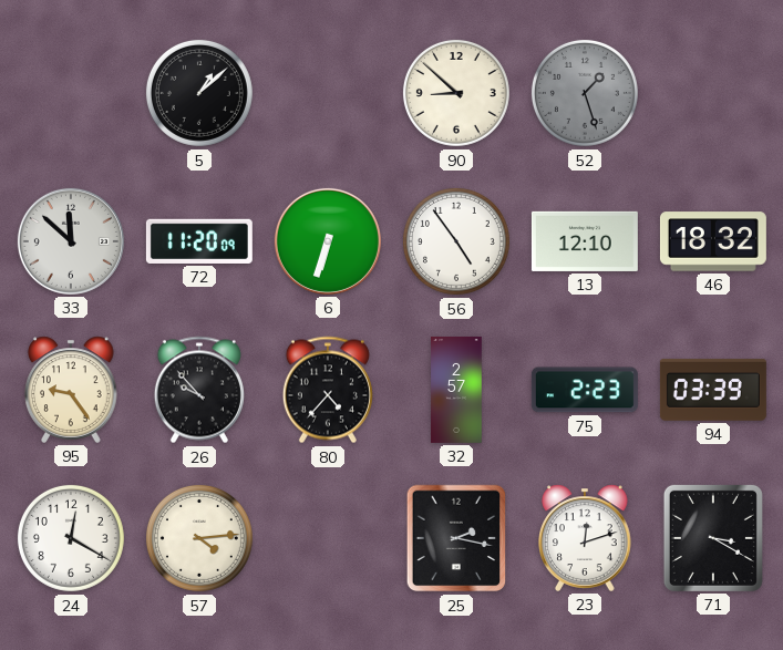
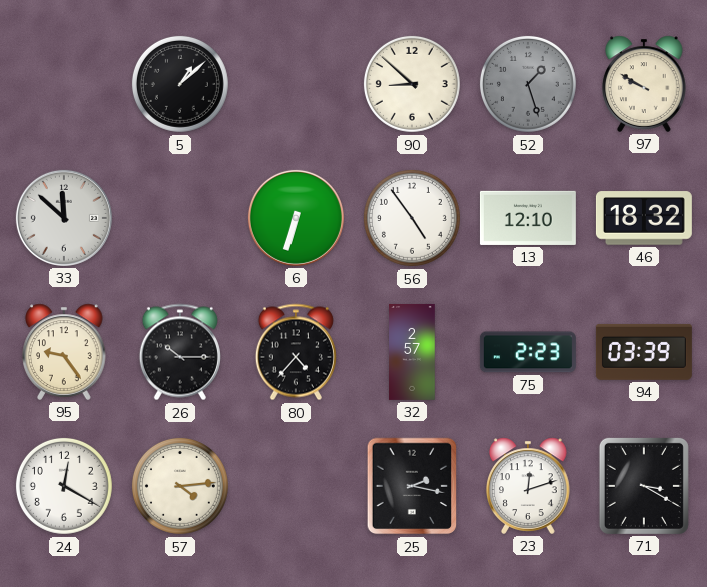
97: none -> 9:50 (645, 84)
72: 11:20 -> none (199, 241)
26: 9:53 -> 10:15 (180, 352)
